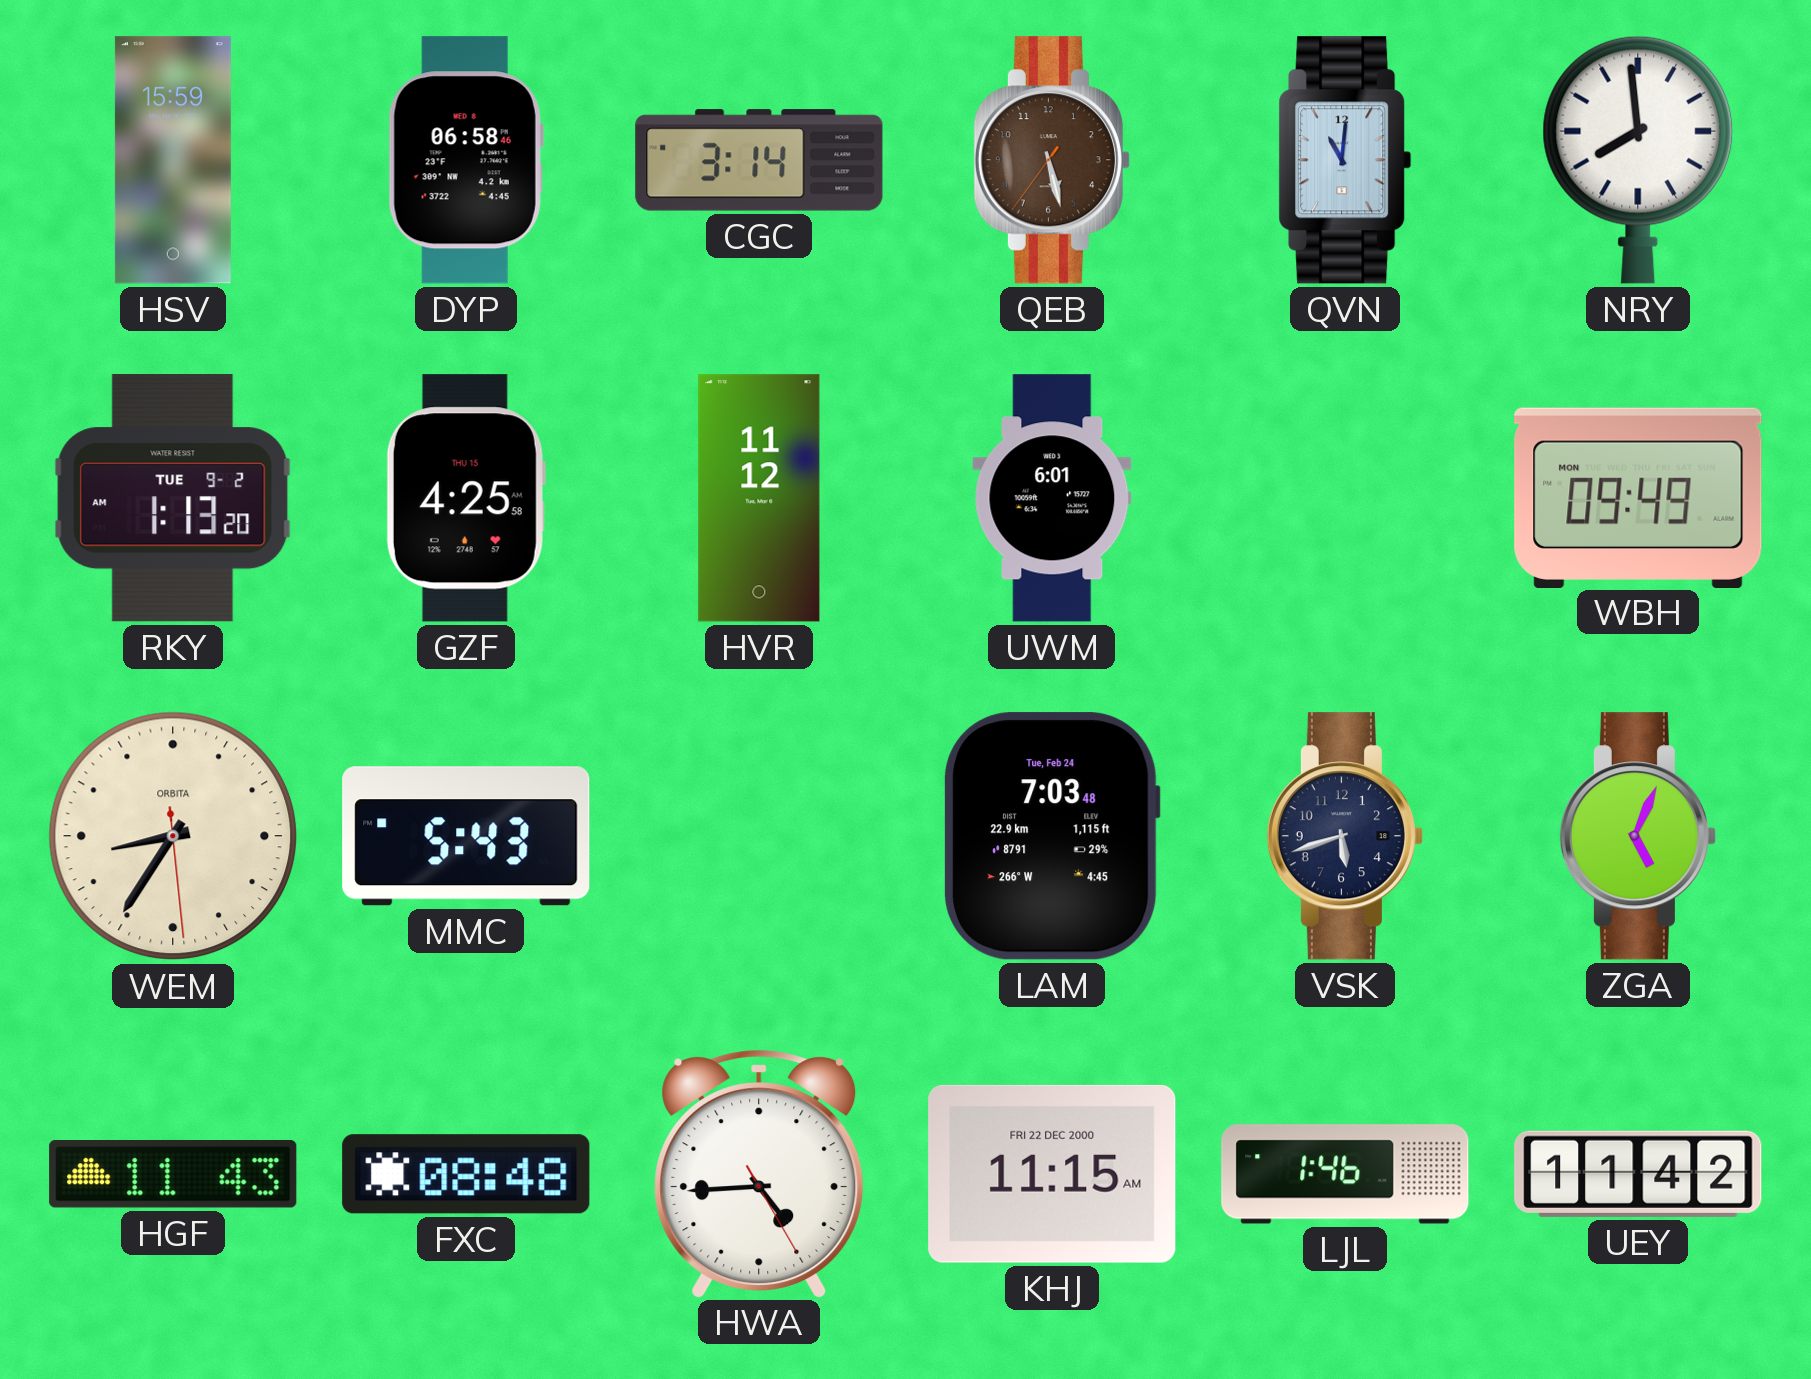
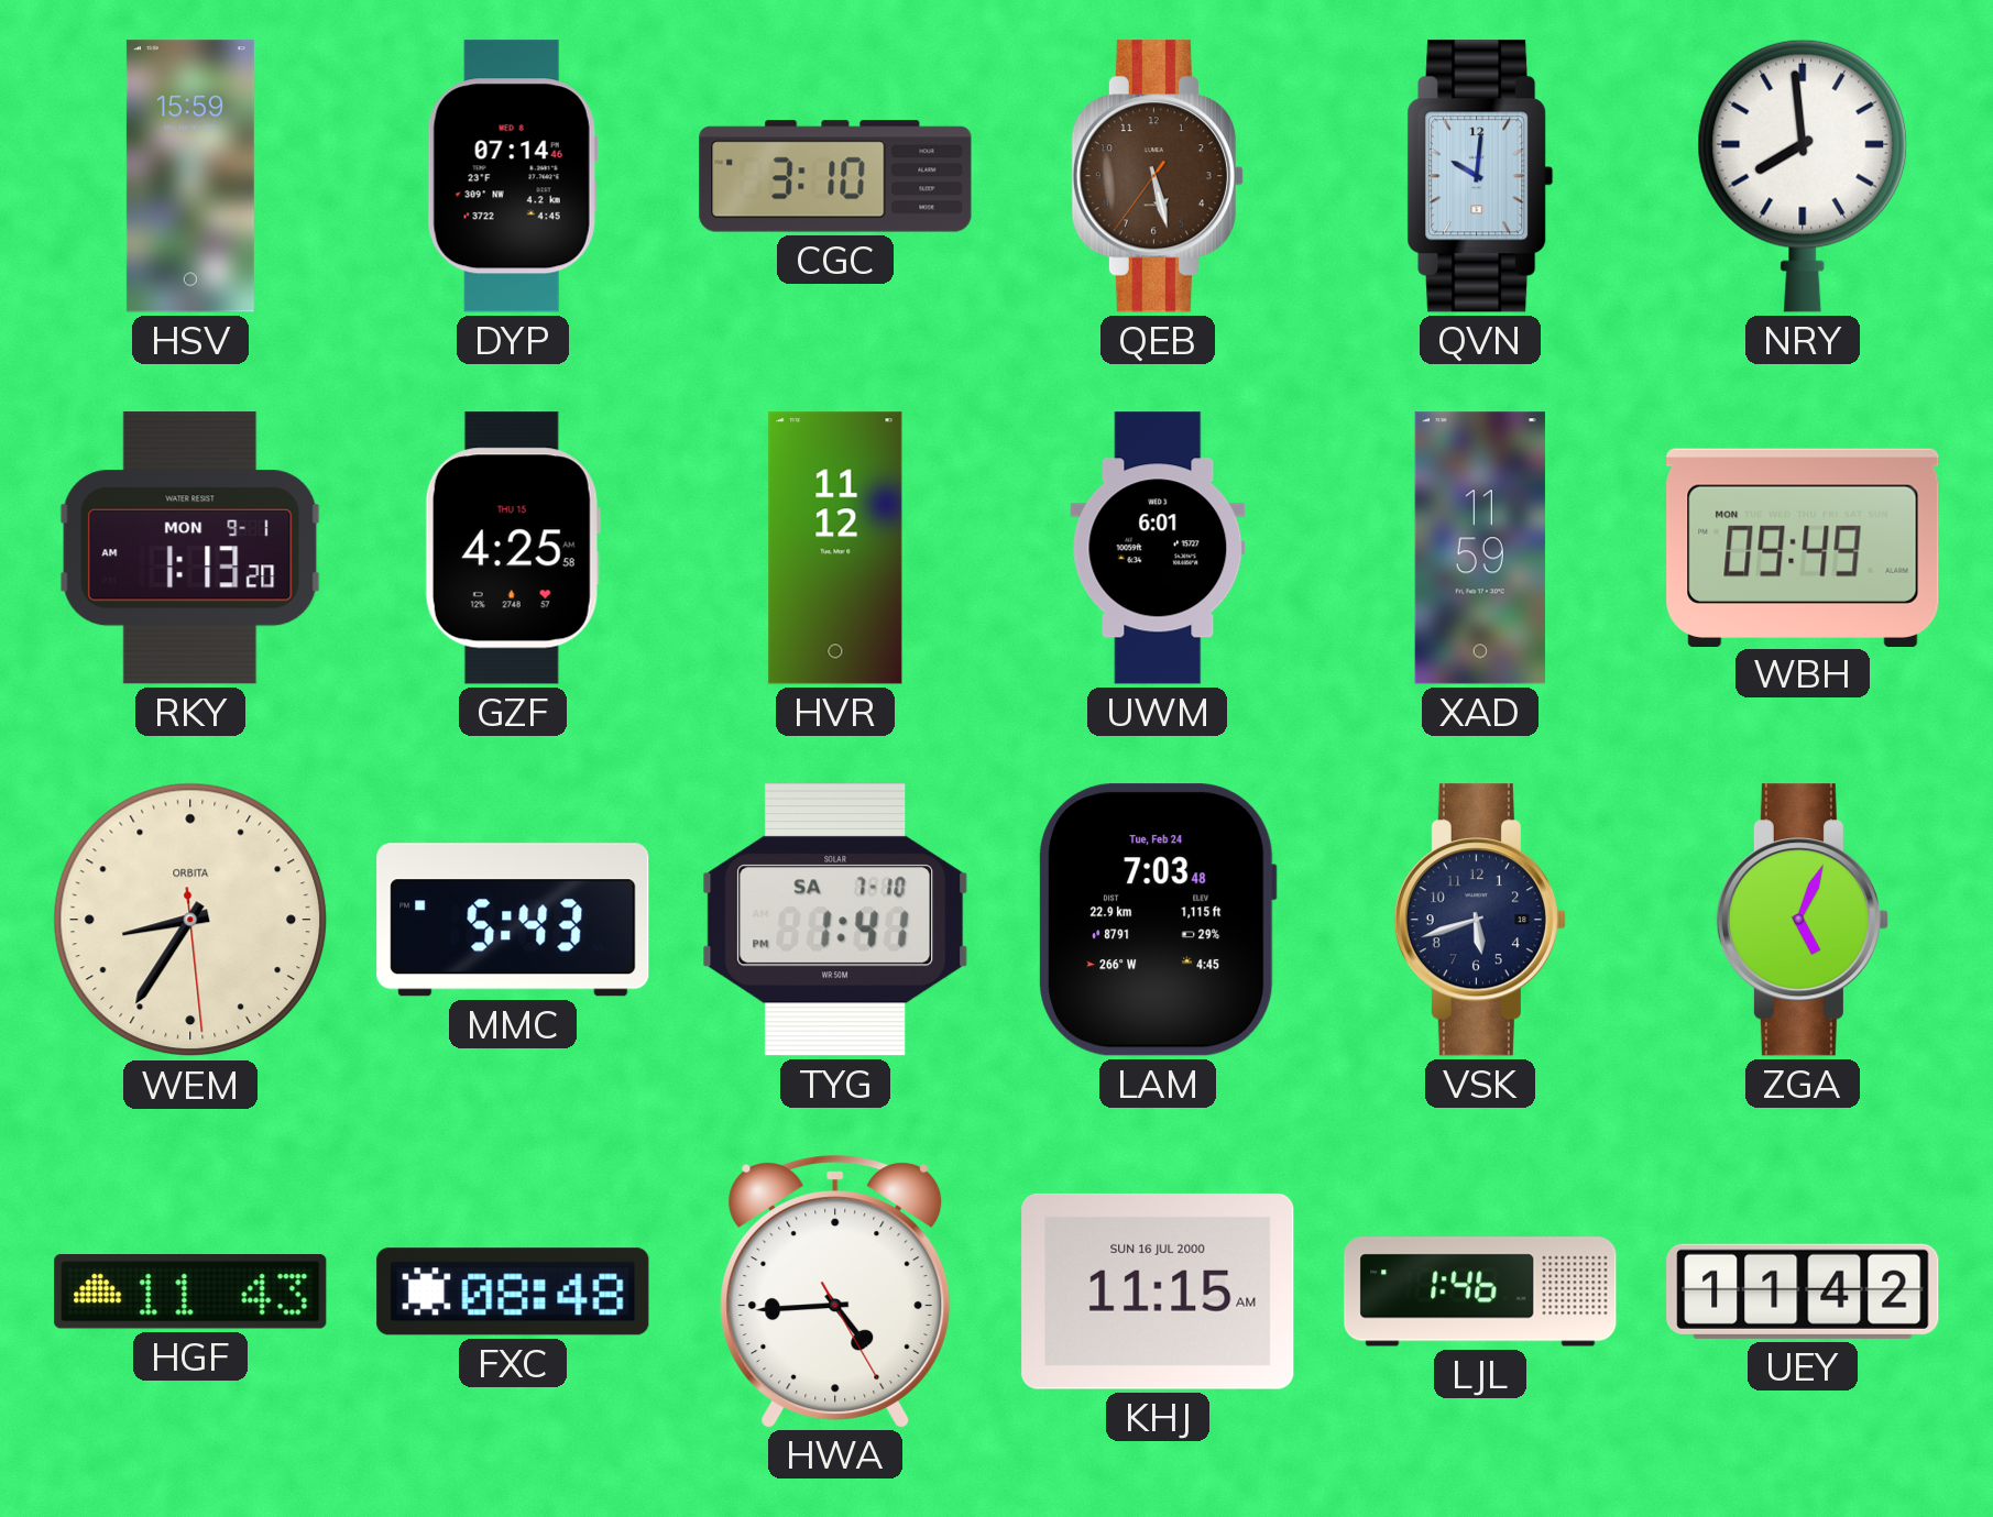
DYP: 06:58 -> 07:14 (513, 176)
CGC: 3:14 -> 3:10 (835, 176)
QVN: 11:01 -> 10:01 (1480, 176)
RKY date: TUE 9-2 -> MON 9-1 (190, 548)
XAD: none -> 11:59 (1480, 548)
TYG: none -> 1:41 (835, 920)
KHJ date: FRI 22 DEC 2000 -> SUN 16 JUL 2000 (1158, 1291)
